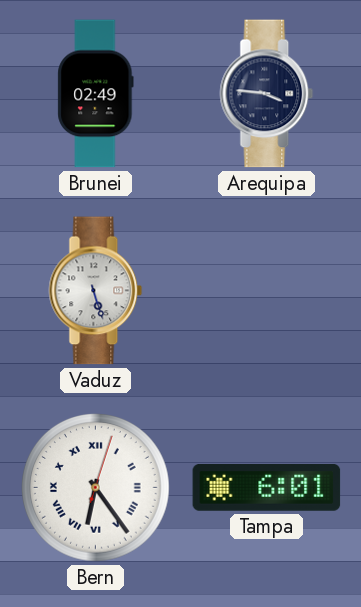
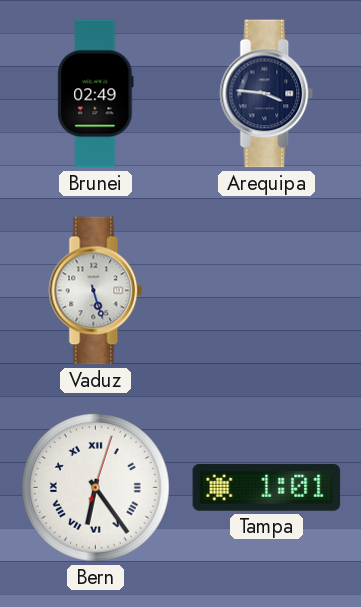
Tampa: 6:01 -> 1:01 (267, 488)
